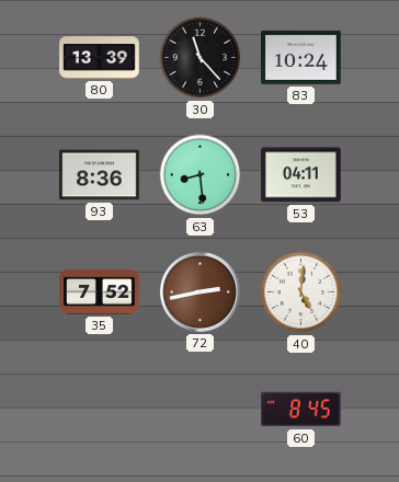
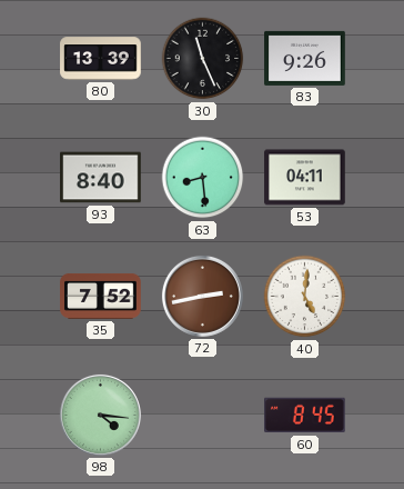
30: 11:23 -> 11:26 (203, 59)
83: 10:24 -> 9:26 (305, 58)
93: 8:36 -> 8:40 (101, 178)
98: none -> 4:16 (100, 415)
